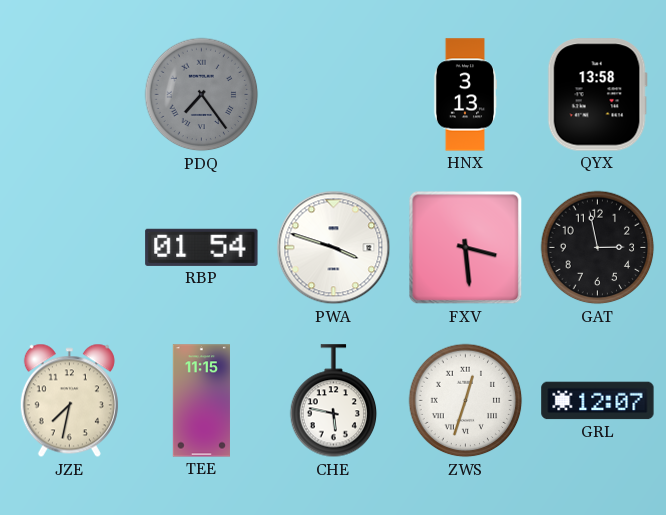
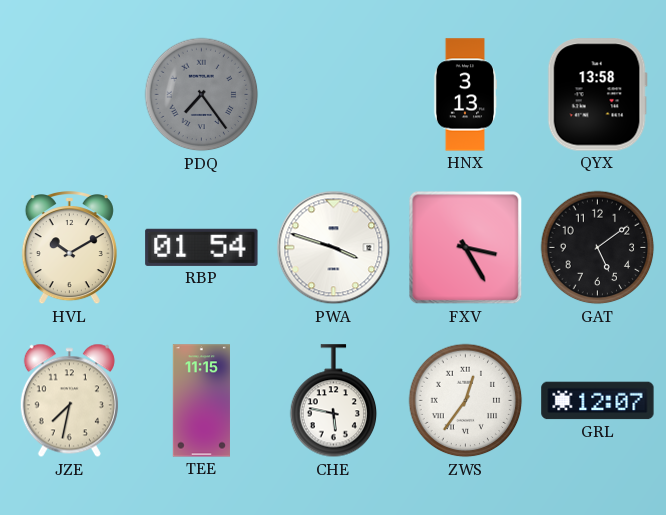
HVL: none -> 10:10 (69, 249)
FXV: 3:29 -> 3:25 (466, 248)
GAT: 2:58 -> 5:09 (598, 248)
ZWS: 12:33 -> 12:36 (466, 401)
